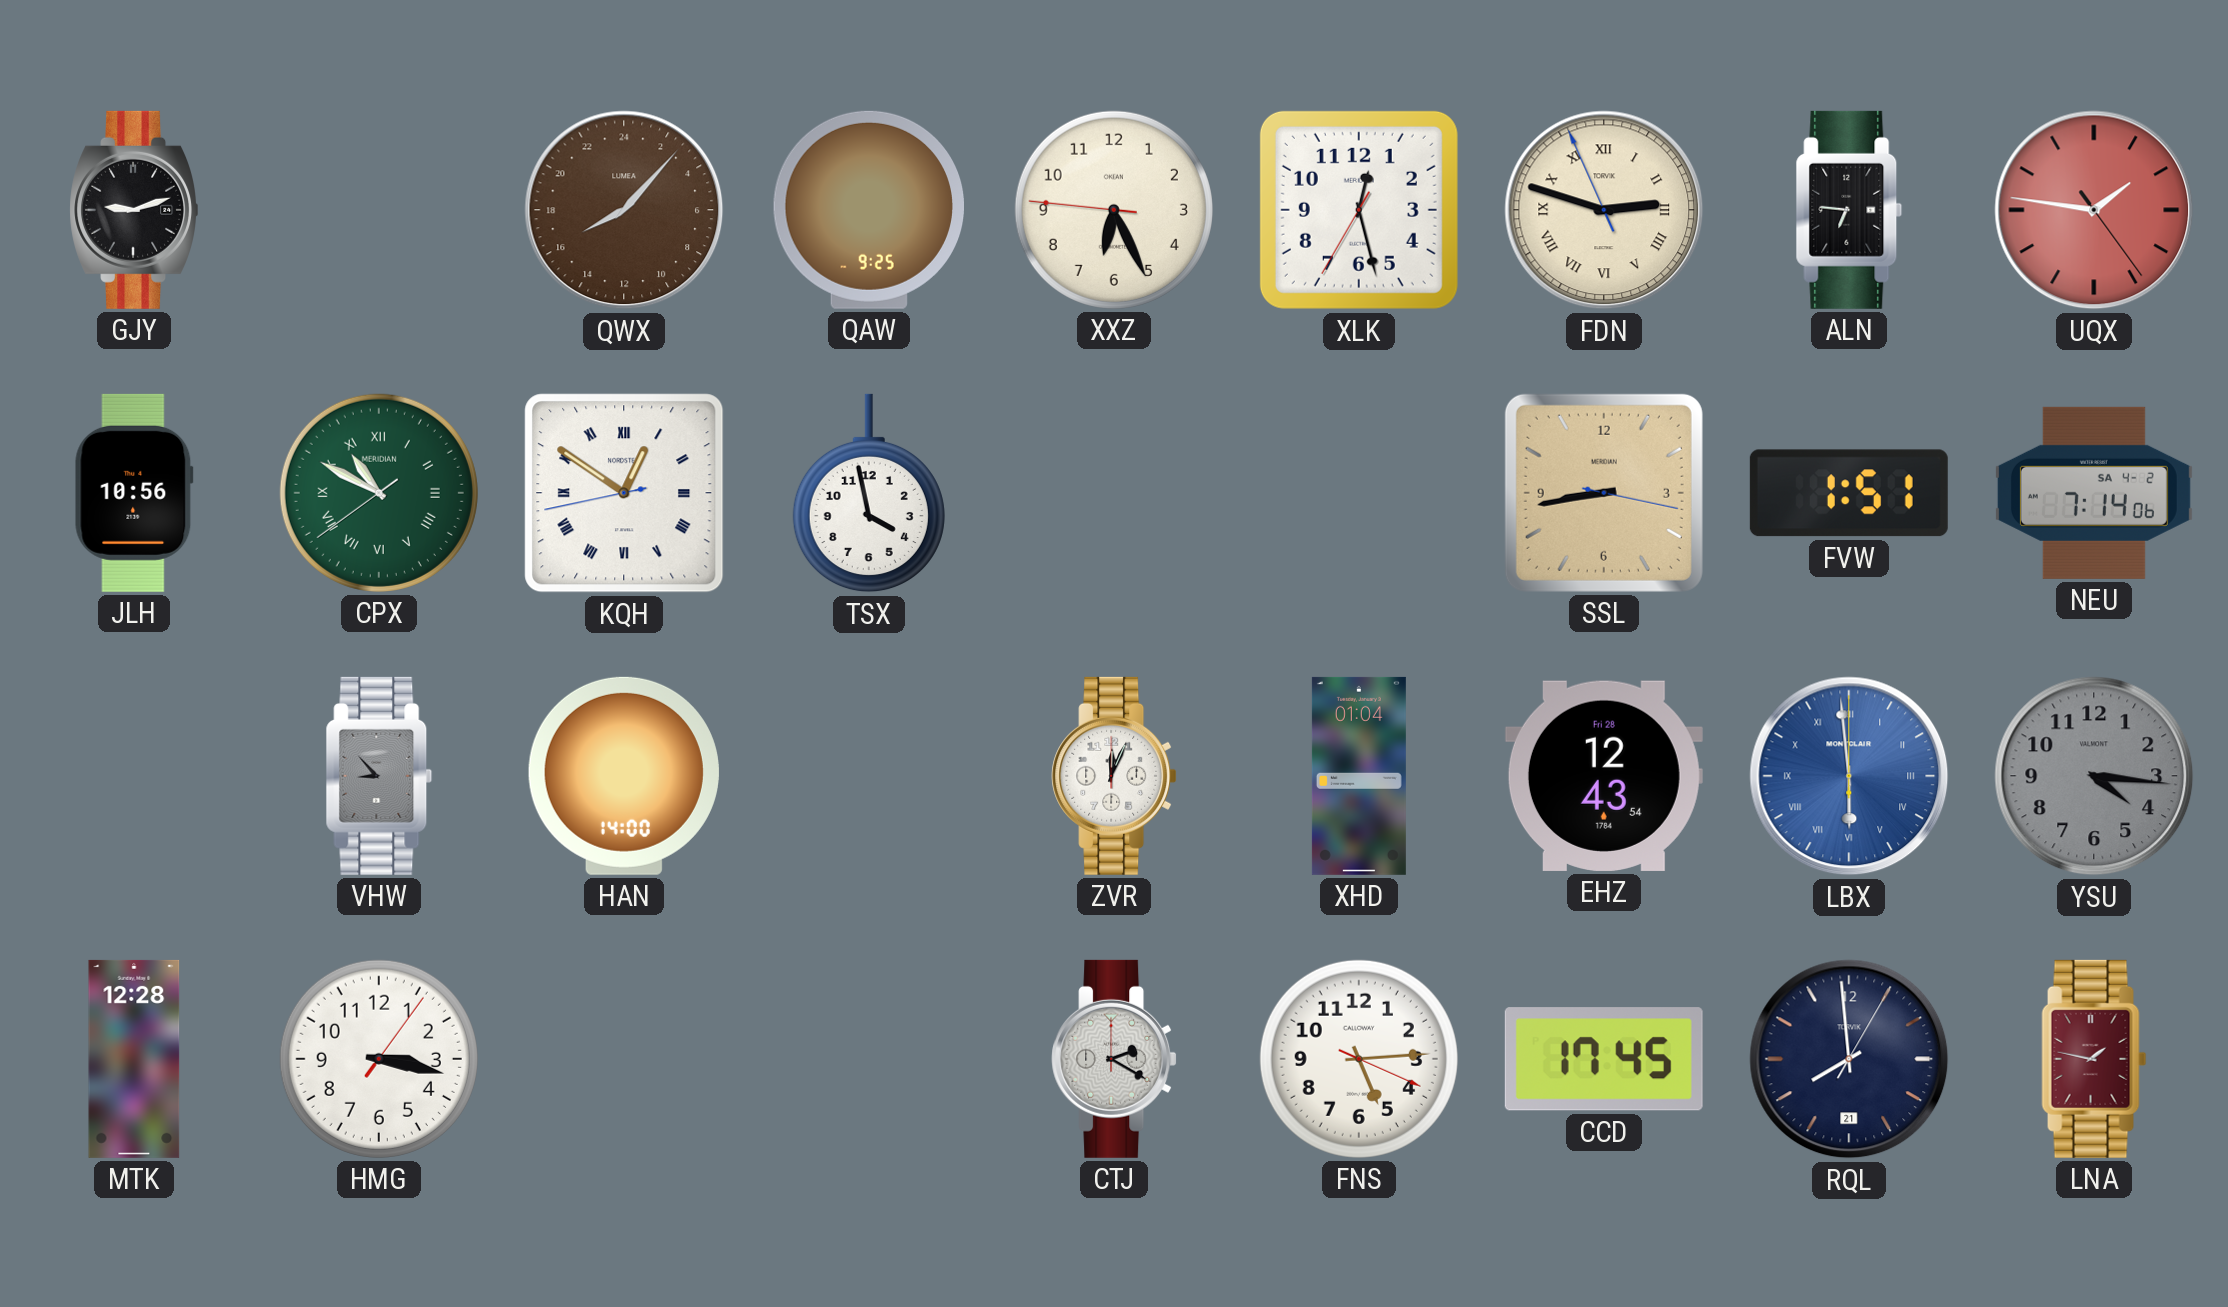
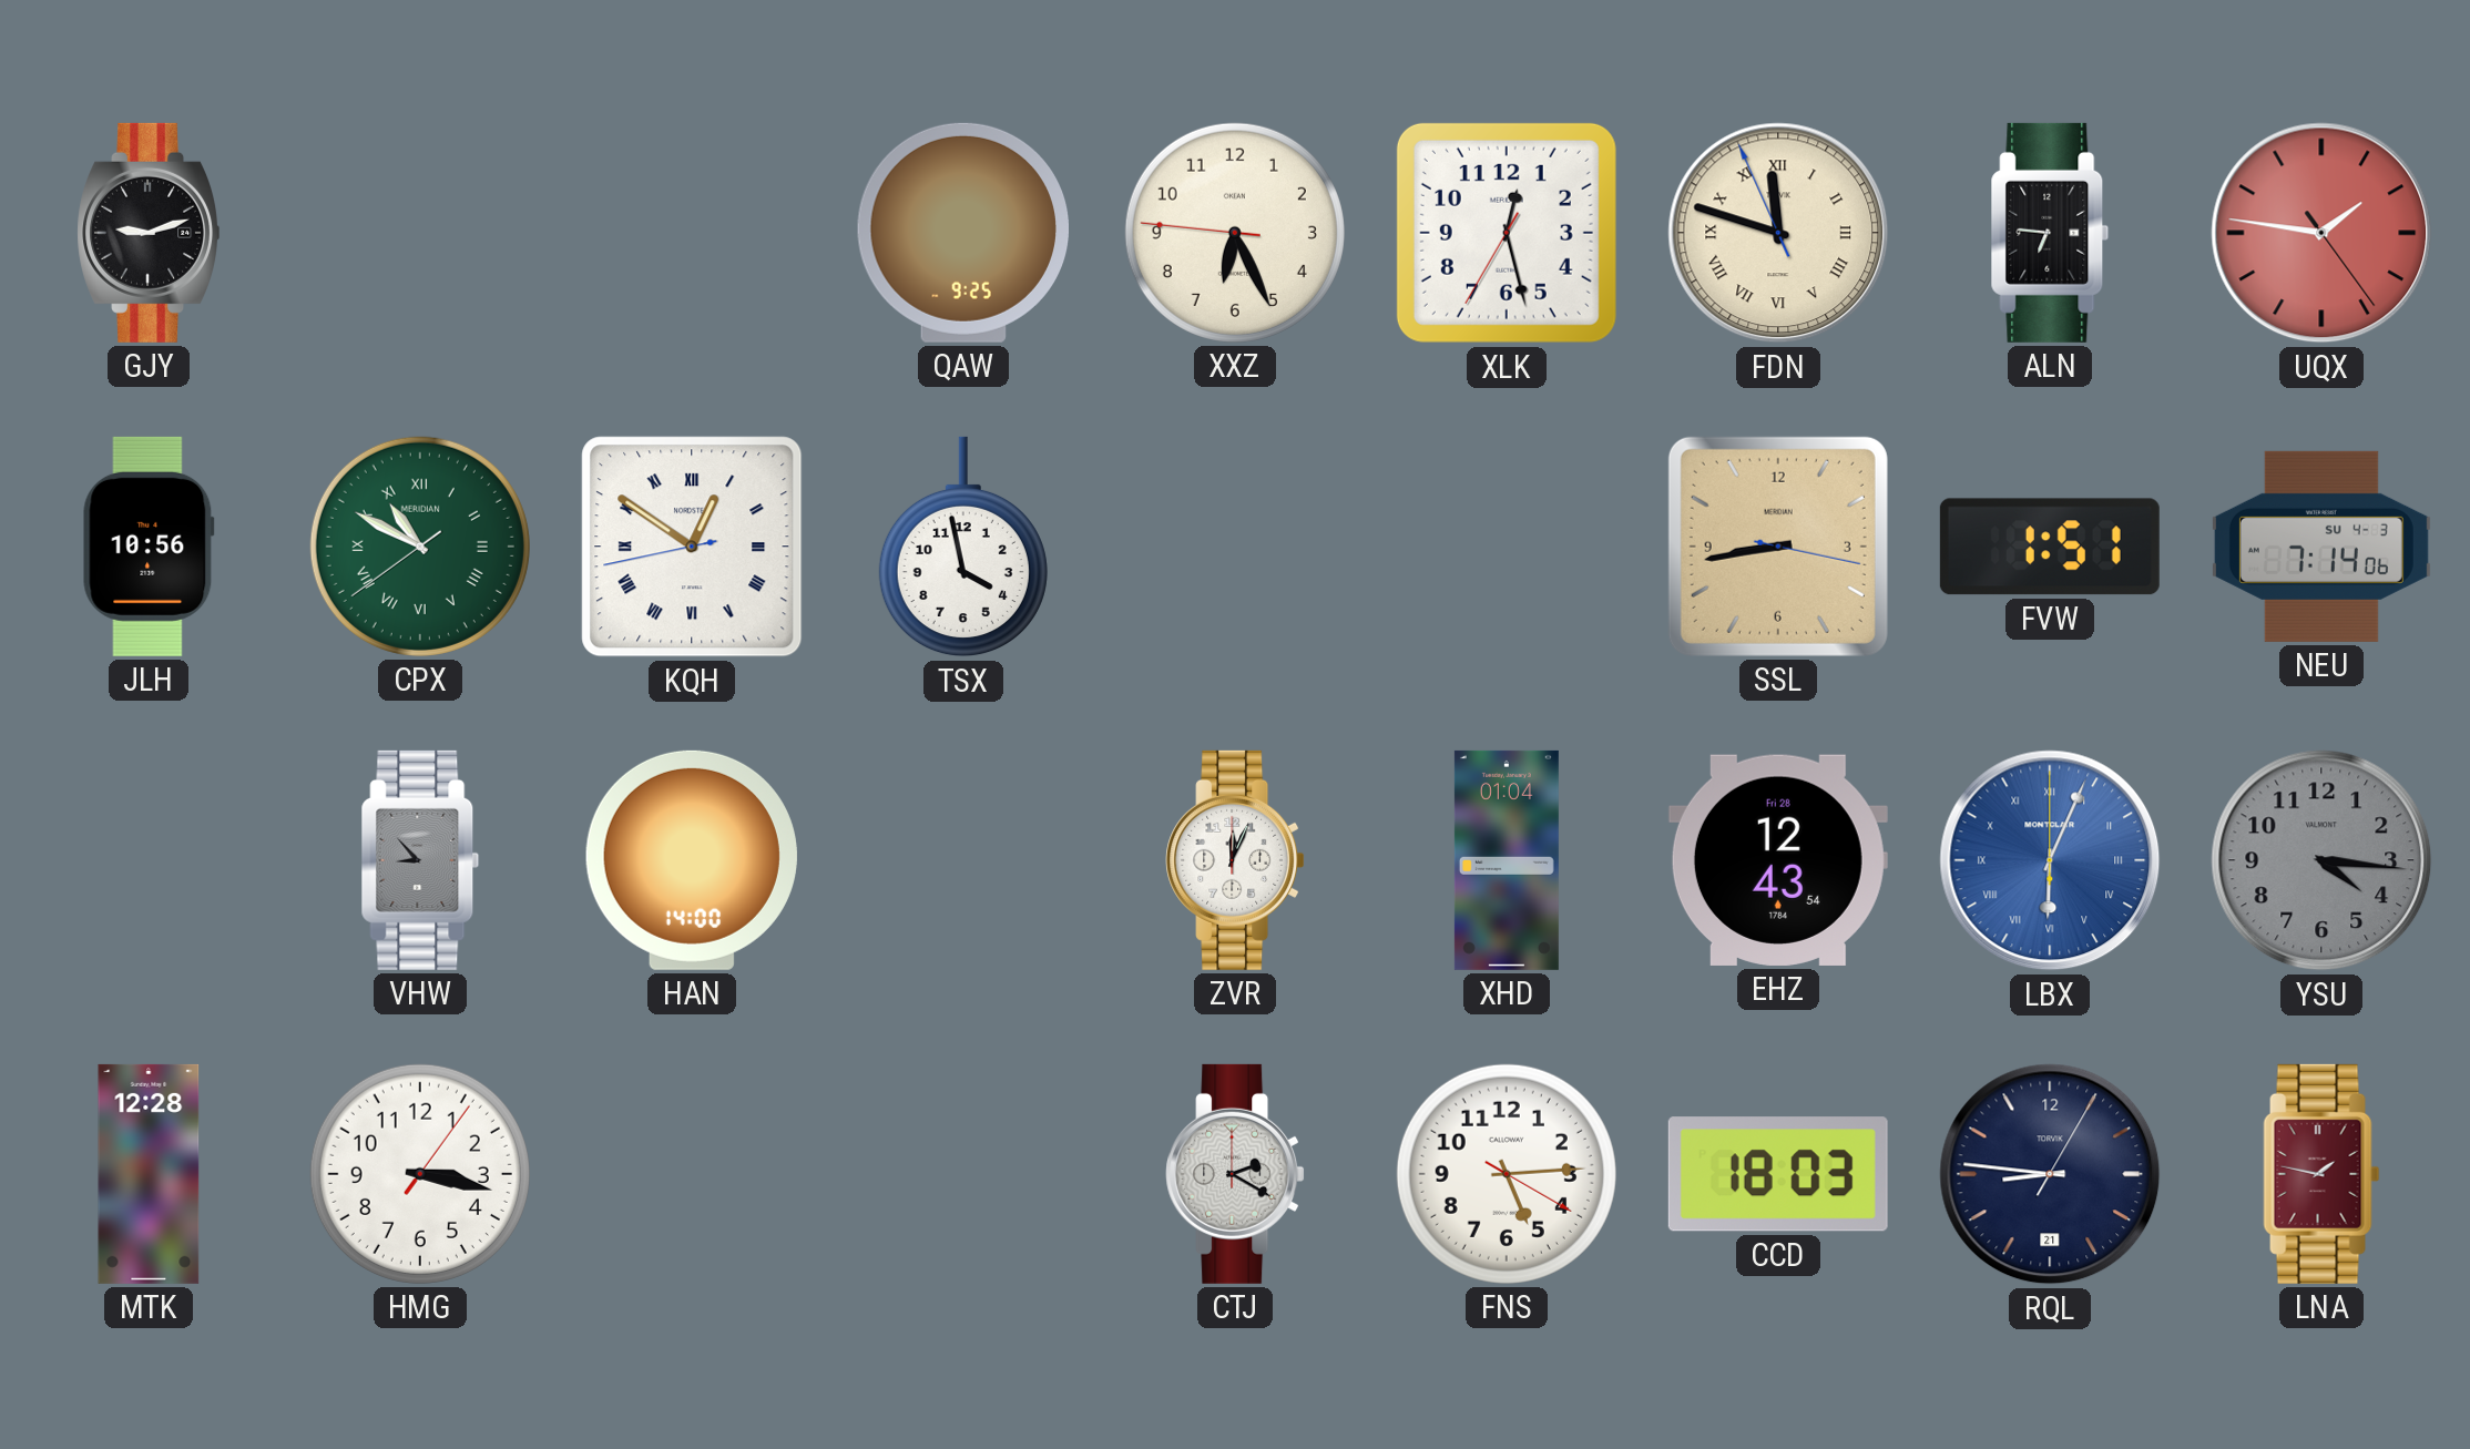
QWX: 16:07 -> none (624, 210)
FDN: 2:47 -> 11:47 (1778, 233)
NEU date: SA 4-2 -> SU 4-3 (2321, 547)
LBX: 5:59 -> 6:04 (2050, 860)
FNS: 5:14:19 -> 5:14:20 (1507, 1174)
CCD: 17:45 -> 18:03 (1778, 1174)
RQL: 7:59 -> 8:46 (2050, 1174)
